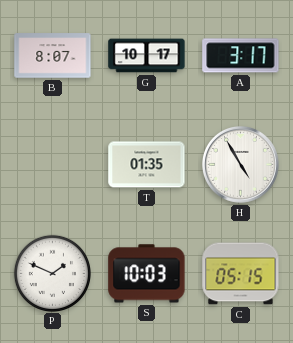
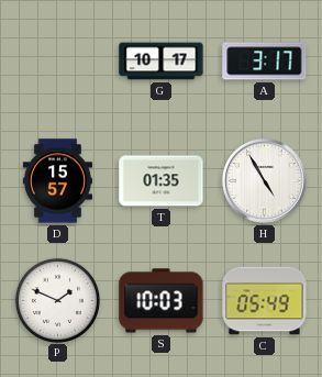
B: 8:07 -> none (53, 56)
D: none -> 15:57 (57, 181)
C: 05:15 -> 05:49 (265, 301)
